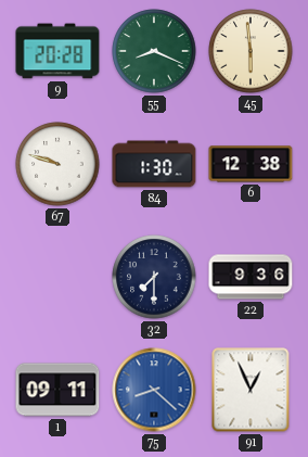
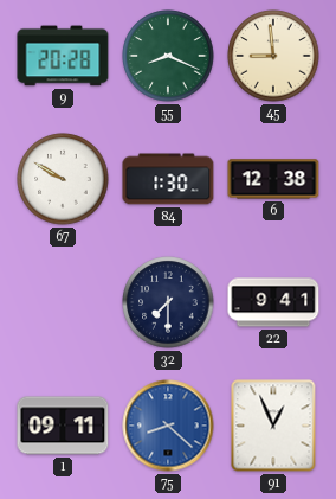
45: 5:59 -> 8:59 (273, 56)
67: 9:48 -> 9:50 (63, 179)
22: 9:36 -> 9:41 (273, 302)
